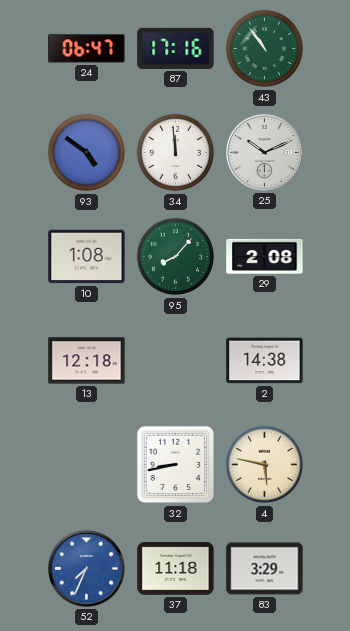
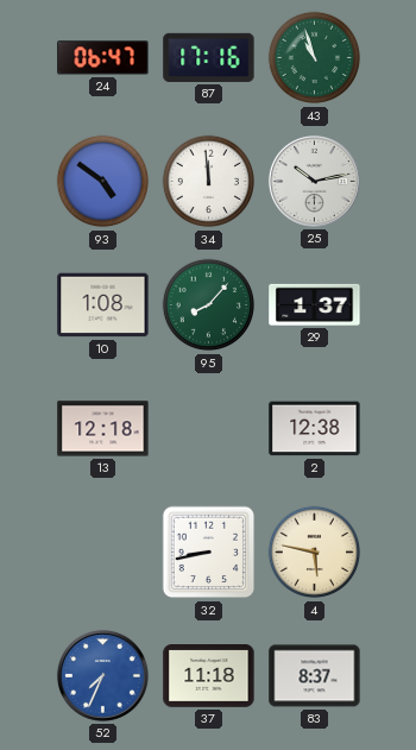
43: 10:54 -> 10:57 (315, 58)
25: 10:11 -> 10:13 (314, 181)
29: 2:08 -> 1:37 (315, 304)
2: 14:38 -> 12:38 (315, 429)
83: 3:29 -> 8:37 (315, 676)
